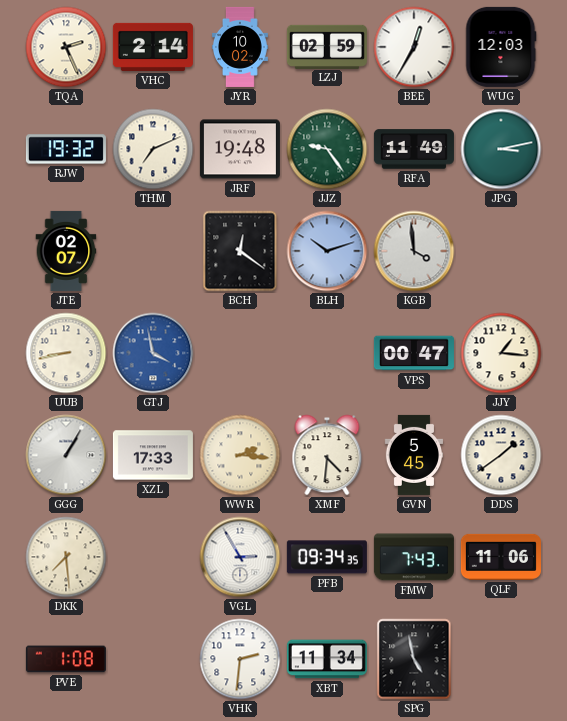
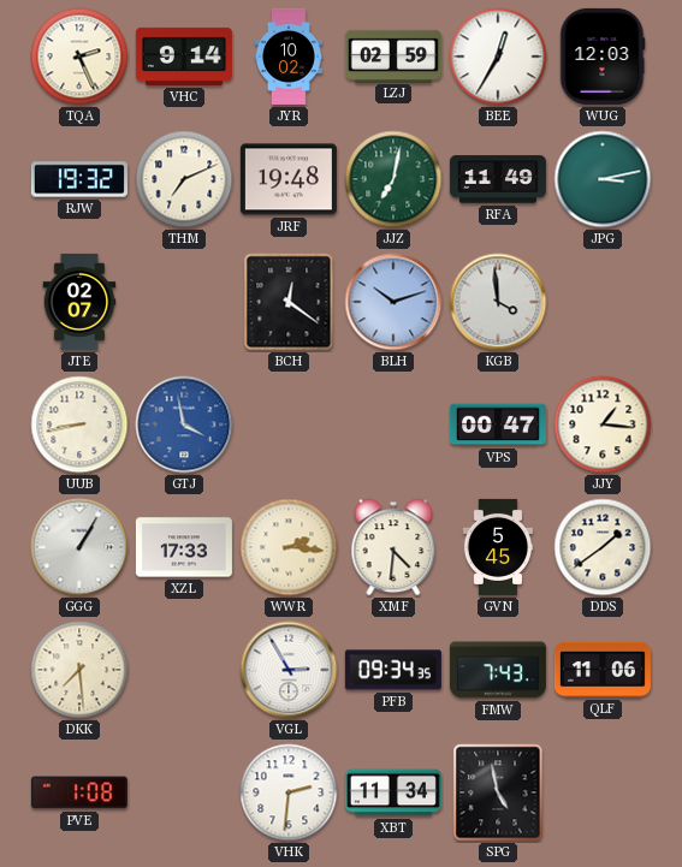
VHC: 2:14 -> 9:14 (184, 57)
JJZ: 9:24 -> 7:02 (393, 179)
